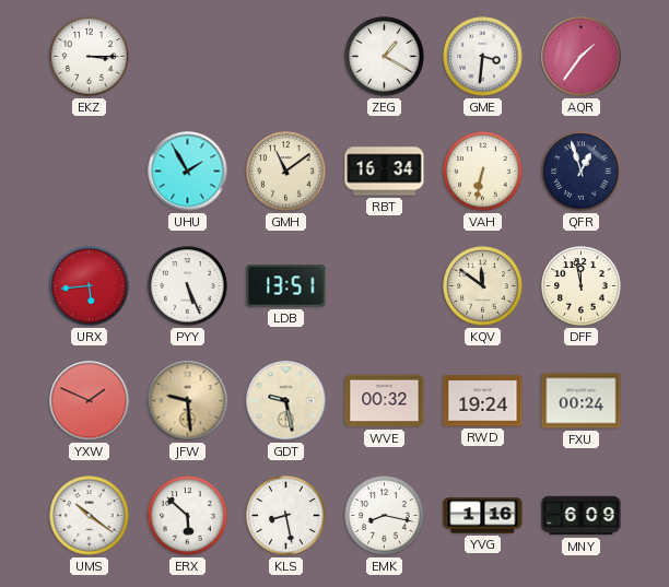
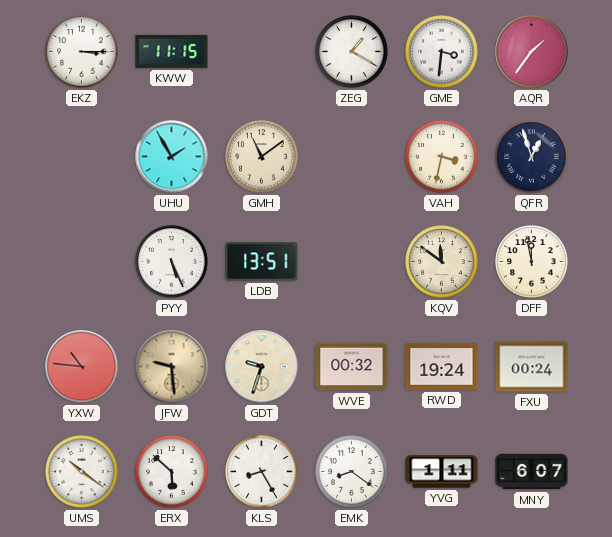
KWW: none -> 11:15 (172, 51)
RBT: 16:34 -> none (385, 172)
VAH: 6:32 -> 3:32 (442, 157)
URX: 5:44 -> none (90, 286)
YXW: 1:49 -> 10:46 (82, 367)
GDT: 9:28 -> 9:33 (262, 367)
KLS: 8:28 -> 8:25 (262, 472)
EMK: 8:17 -> 8:21 (352, 472)
YVG: 1:16 -> 1:11 (442, 472)
MNY: 6:09 -> 6:07 (532, 472)
